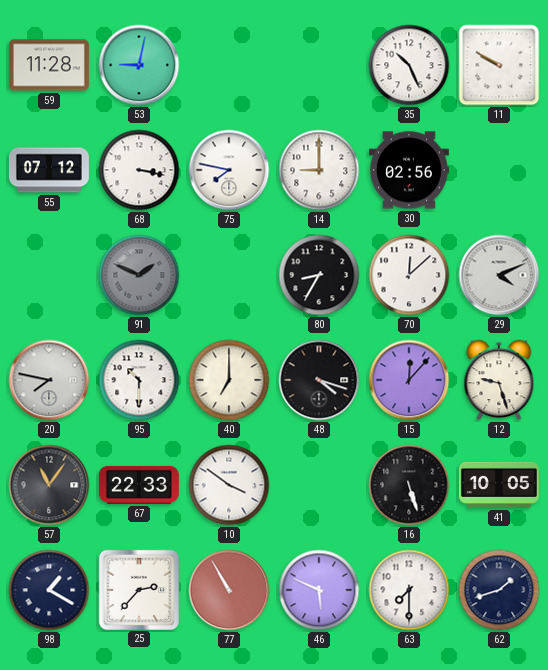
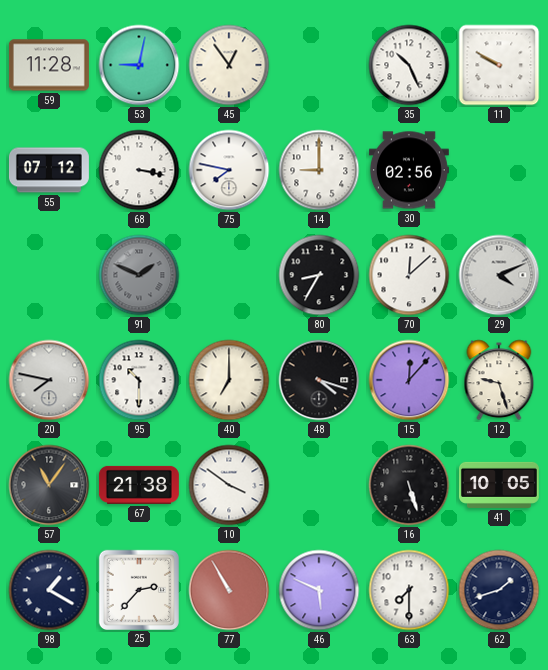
45: none -> 12:54 (229, 65)
67: 22:33 -> 21:38 (139, 485)
